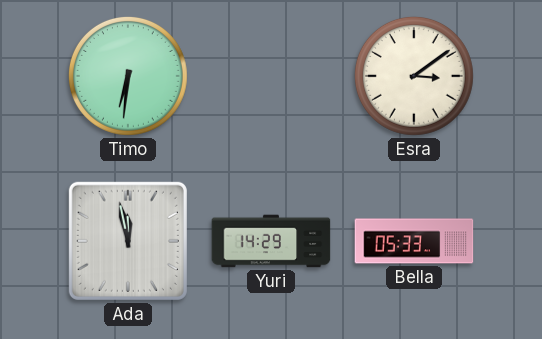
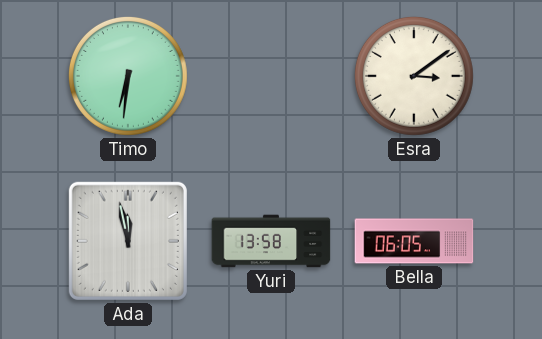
Yuri: 14:29 -> 13:58 (271, 241)
Bella: 05:33 -> 06:05 (414, 241)
